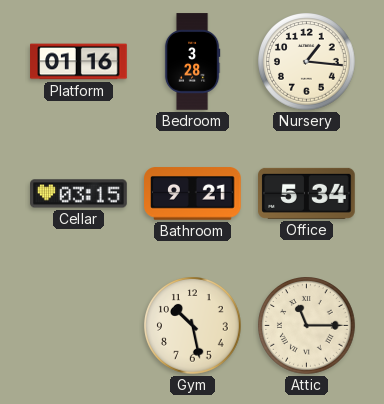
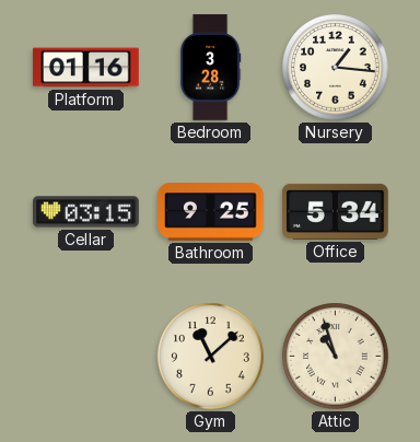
Bathroom: 9:21 -> 9:25 (211, 212)
Gym: 10:28 -> 11:08 (211, 357)
Attic: 11:15 -> 10:57 (336, 357)
